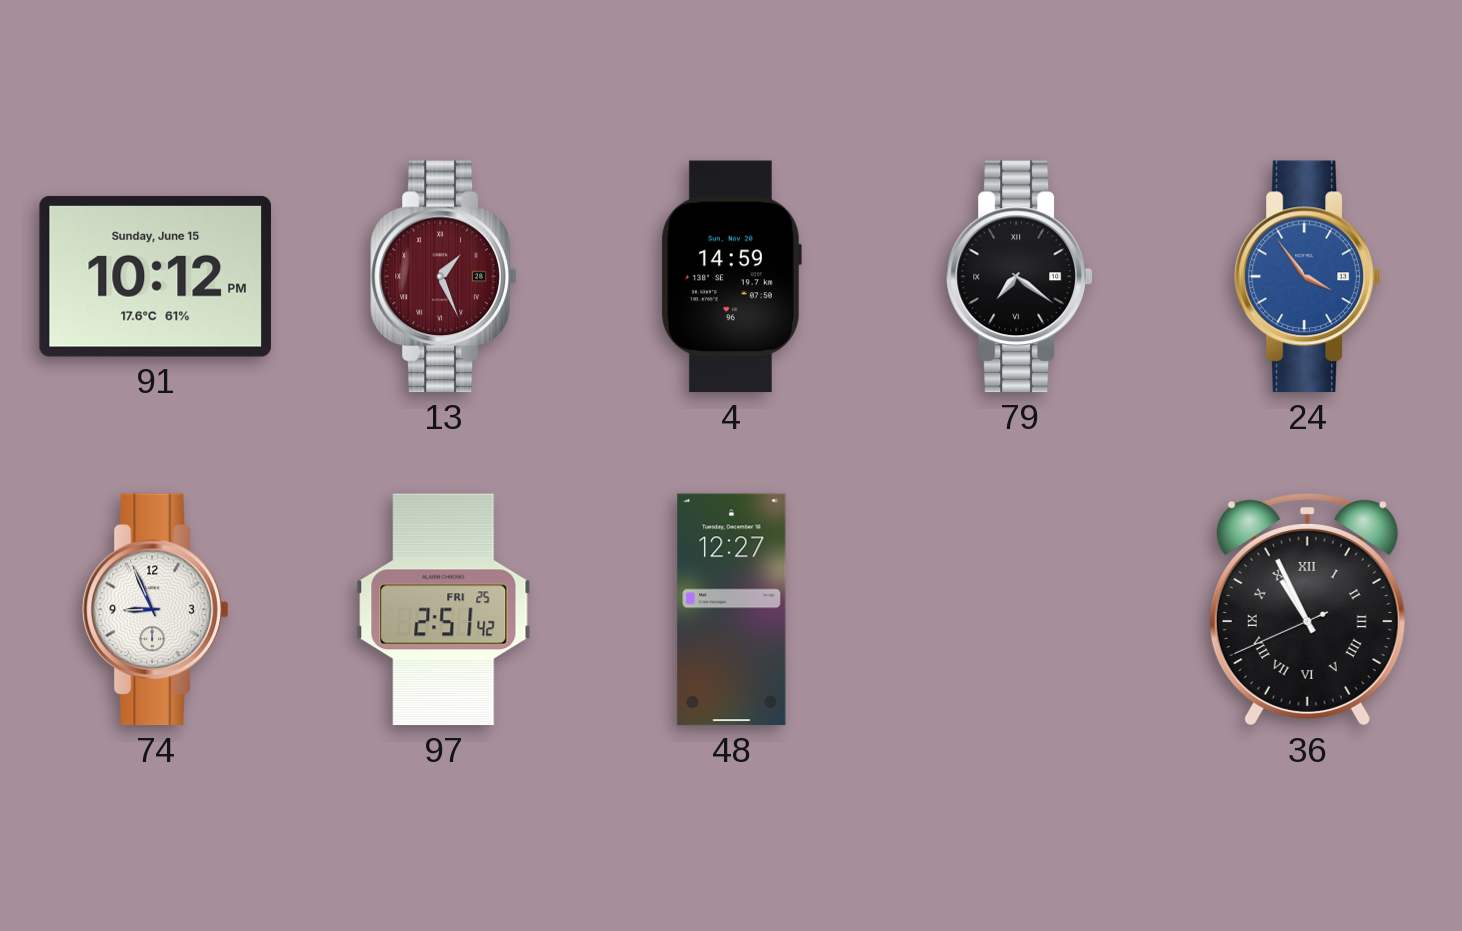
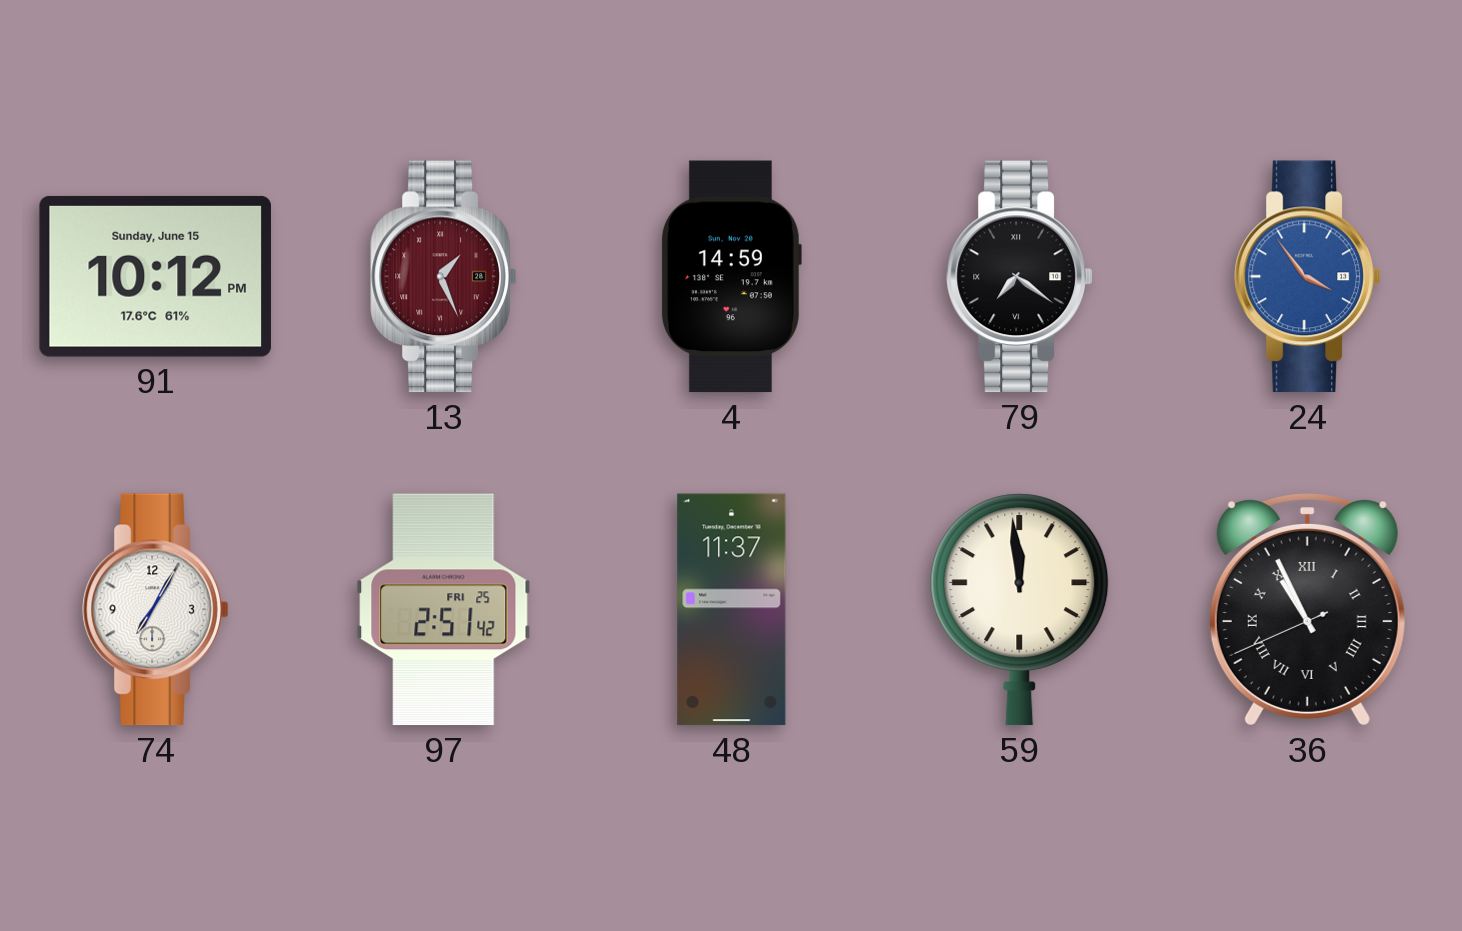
74: 8:56 -> 7:05 (156, 610)
48: 12:27 -> 11:37 (732, 610)
59: none -> 11:59 (1020, 610)
